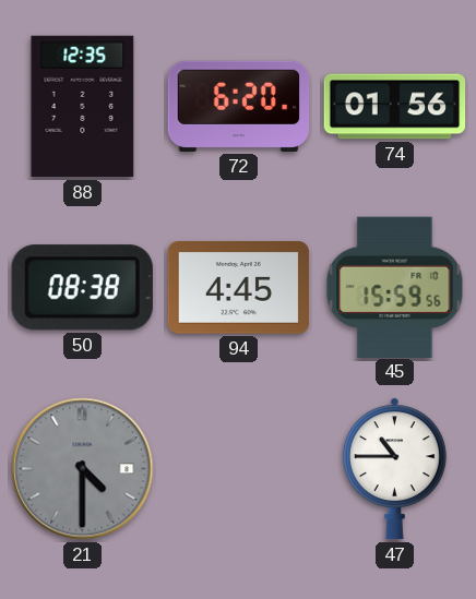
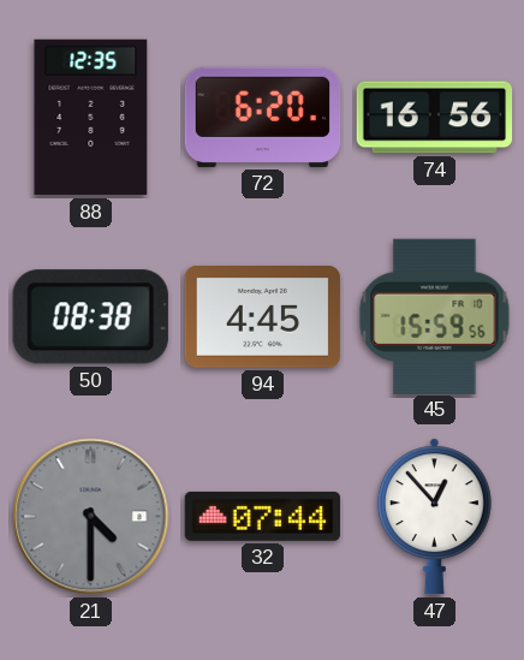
74: 01:56 -> 16:56 (435, 118)
32: none -> 07:44 (263, 516)
47: 10:45 -> 12:53 (434, 517)
